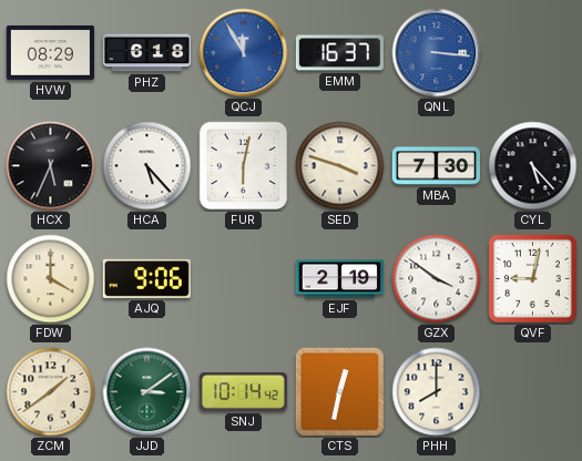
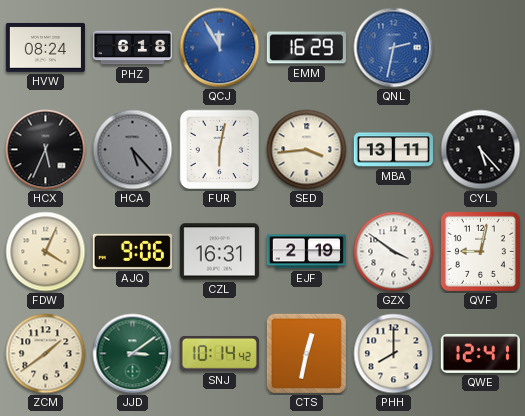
HVW: 08:29 -> 08:24 (45, 47)
EMM: 16:37 -> 16:29 (306, 48)
QNL: 3:16 -> 2:32 (394, 48)
HCA dial: white -> grey (133, 150)
SED: 3:48 -> 3:44 (307, 150)
MBA: 7:30 -> 13:11 (393, 150)
FDW: 4:00 -> 4:04 (46, 252)
CZL: none -> 16:31 (219, 252)
QWE: none -> 12:41 (480, 353)
